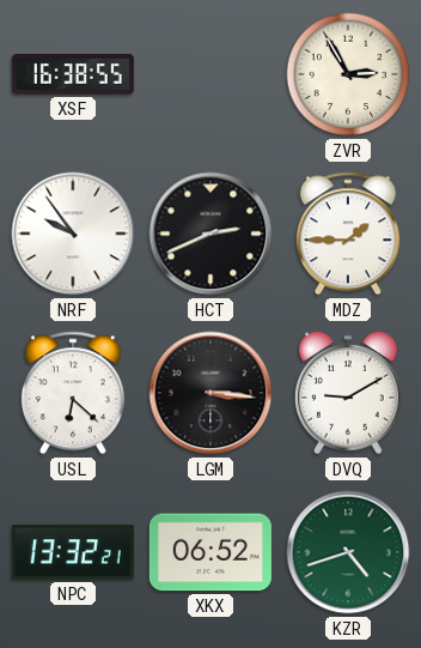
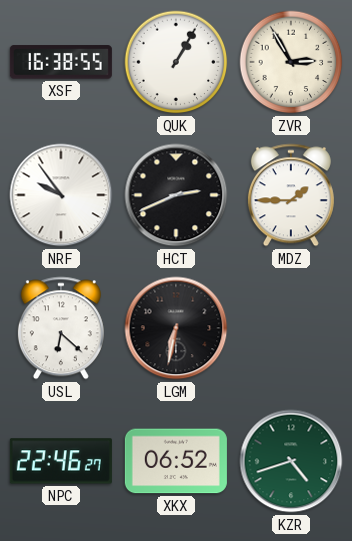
QUK: none -> 1:05 (176, 62)
LGM: 3:16 -> 6:32 (176, 328)
DVQ: 9:10 -> none (349, 393)
NPC: 13:32 -> 22:46 (61, 461)
